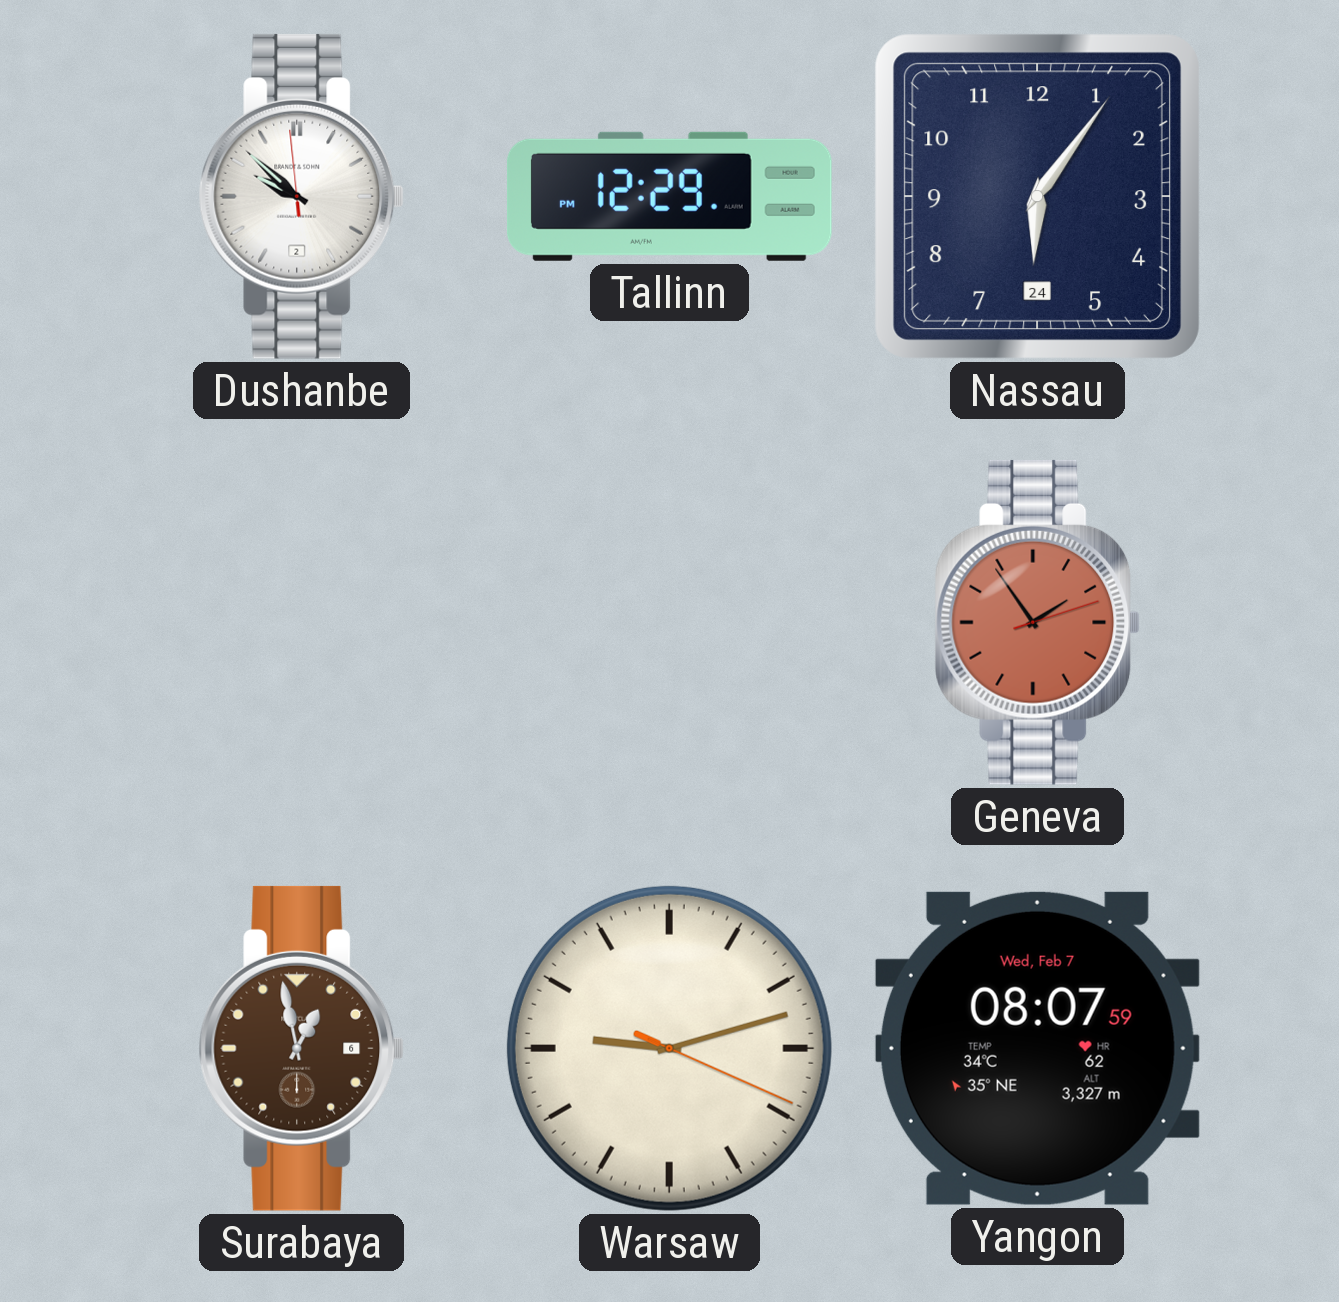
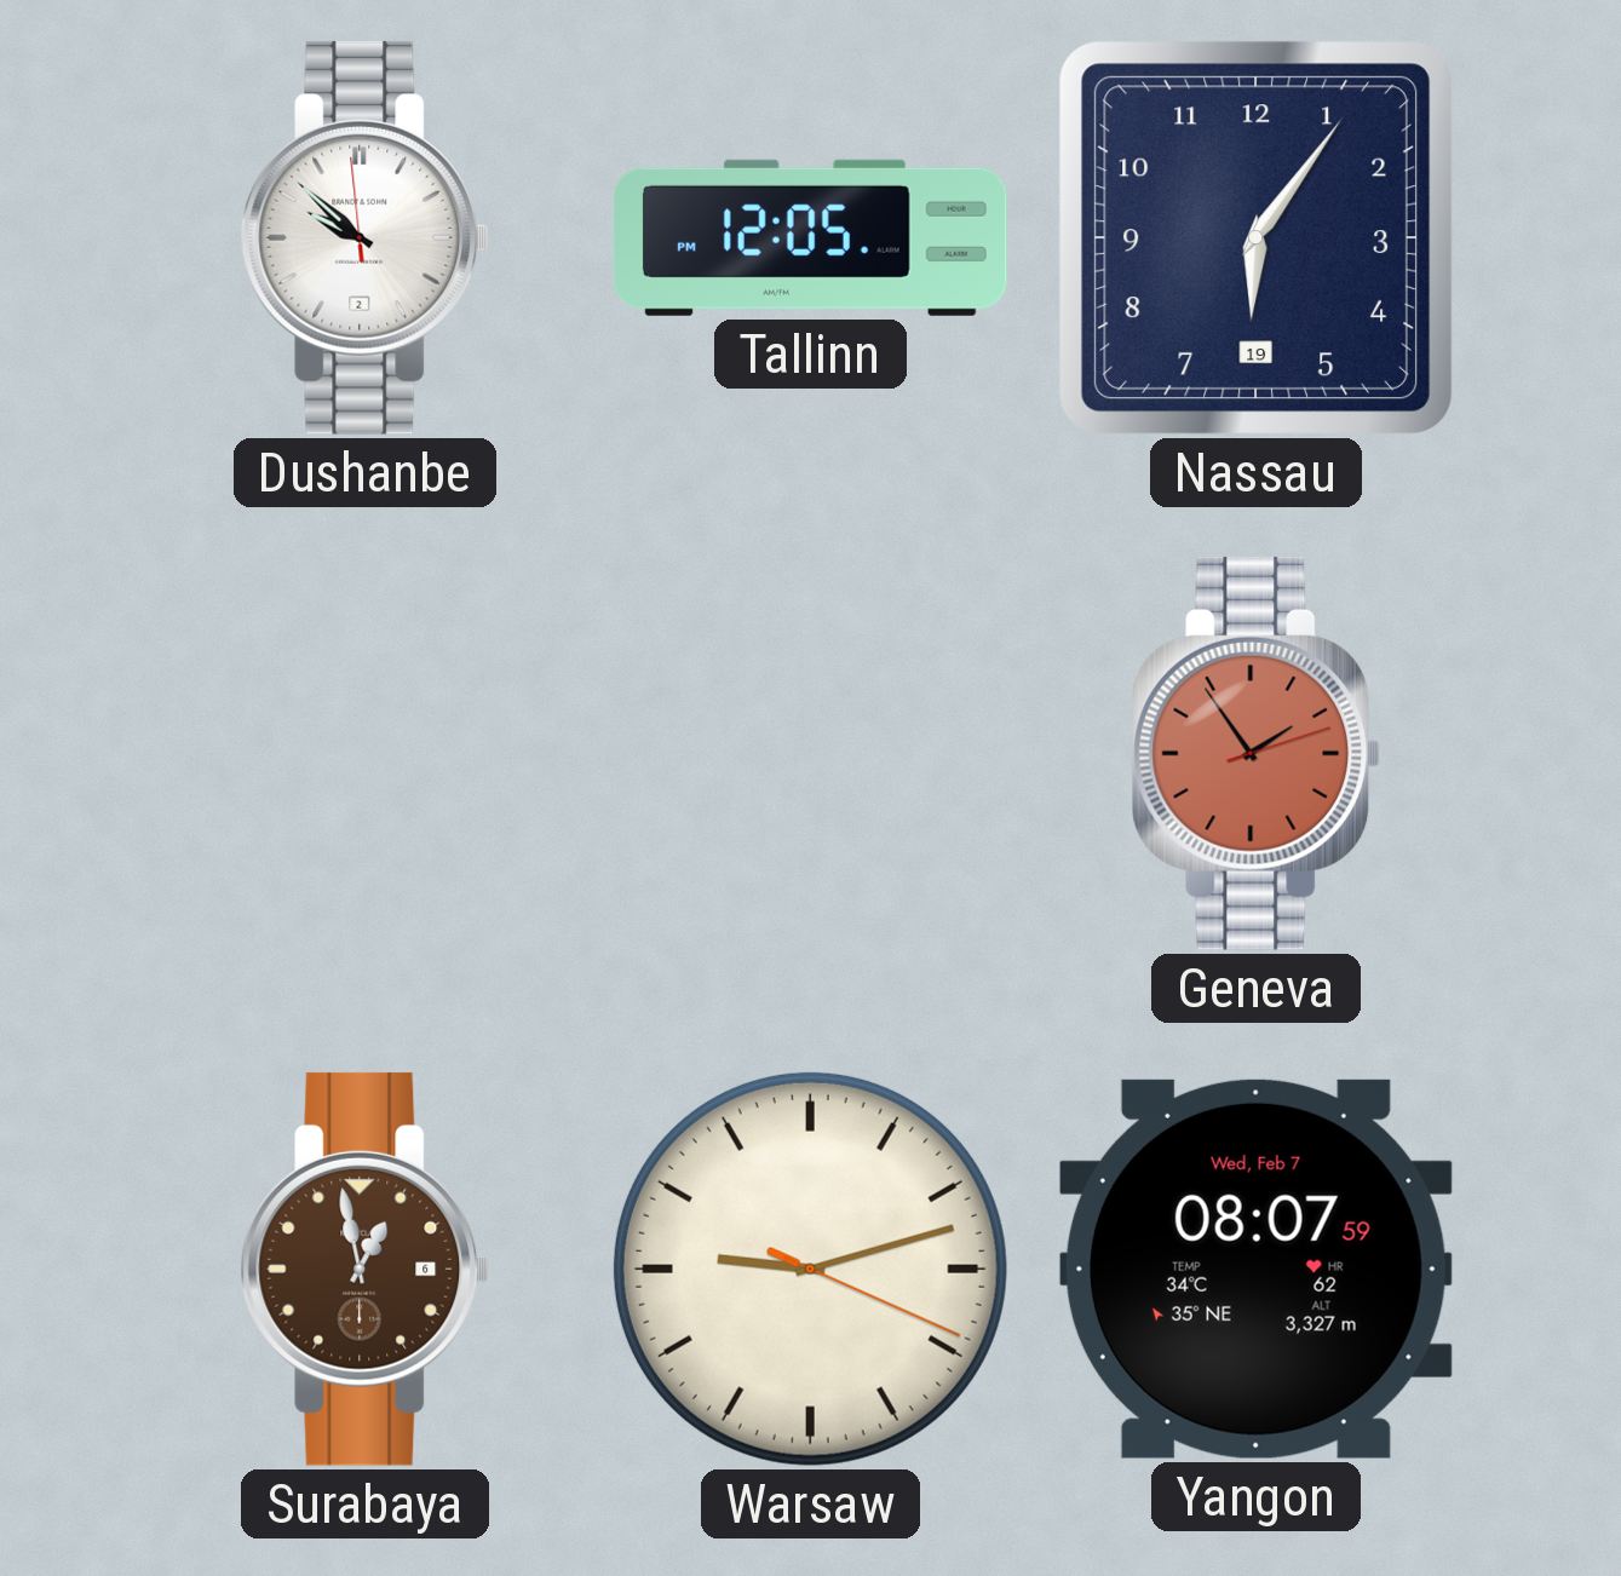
Tallinn: 12:29 -> 12:05 (810, 237)
Nassau date: 24 -> 19 (1255, 237)
